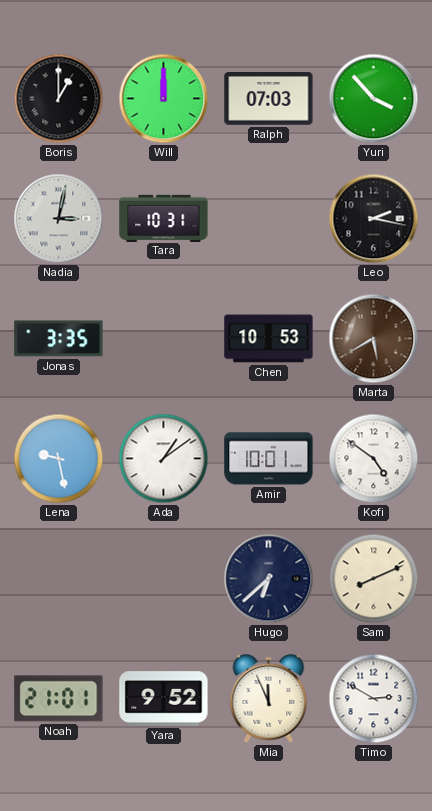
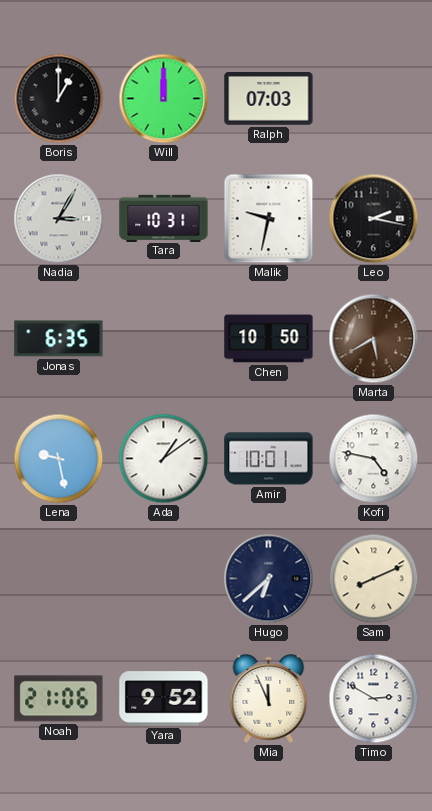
Yuri: 3:53 -> none (374, 99)
Nadia: 3:02 -> 3:05 (59, 219)
Malik: none -> 9:32 (269, 219)
Jonas: 3:35 -> 6:35 (59, 339)
Chen: 10:53 -> 10:50 (269, 339)
Kofi: 4:51 -> 4:47 (374, 459)
Noah: 21:01 -> 21:06 (59, 699)
